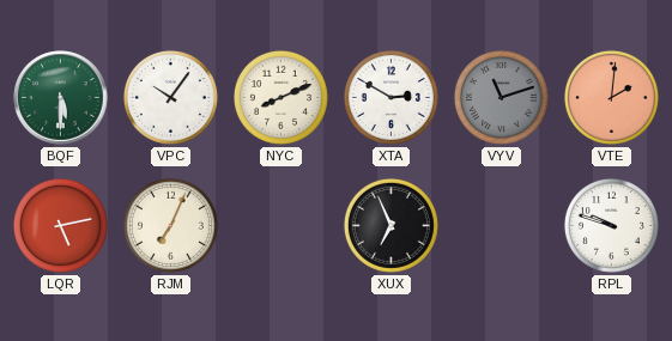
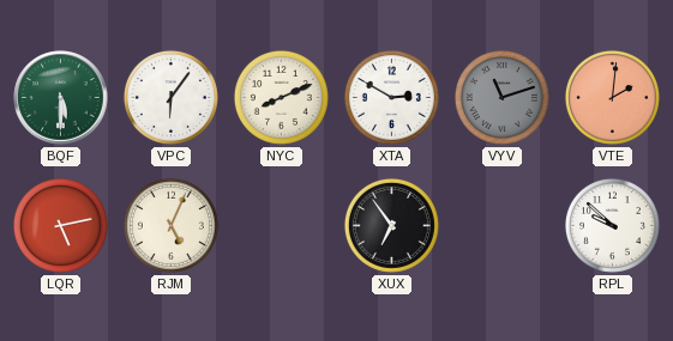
VPC: 10:06 -> 6:06 (170, 97)
RJM: 7:04 -> 5:04 (170, 225)
XUX: 6:56 -> 6:54 (391, 225)
RPL: 9:48 -> 9:52 (612, 225)
